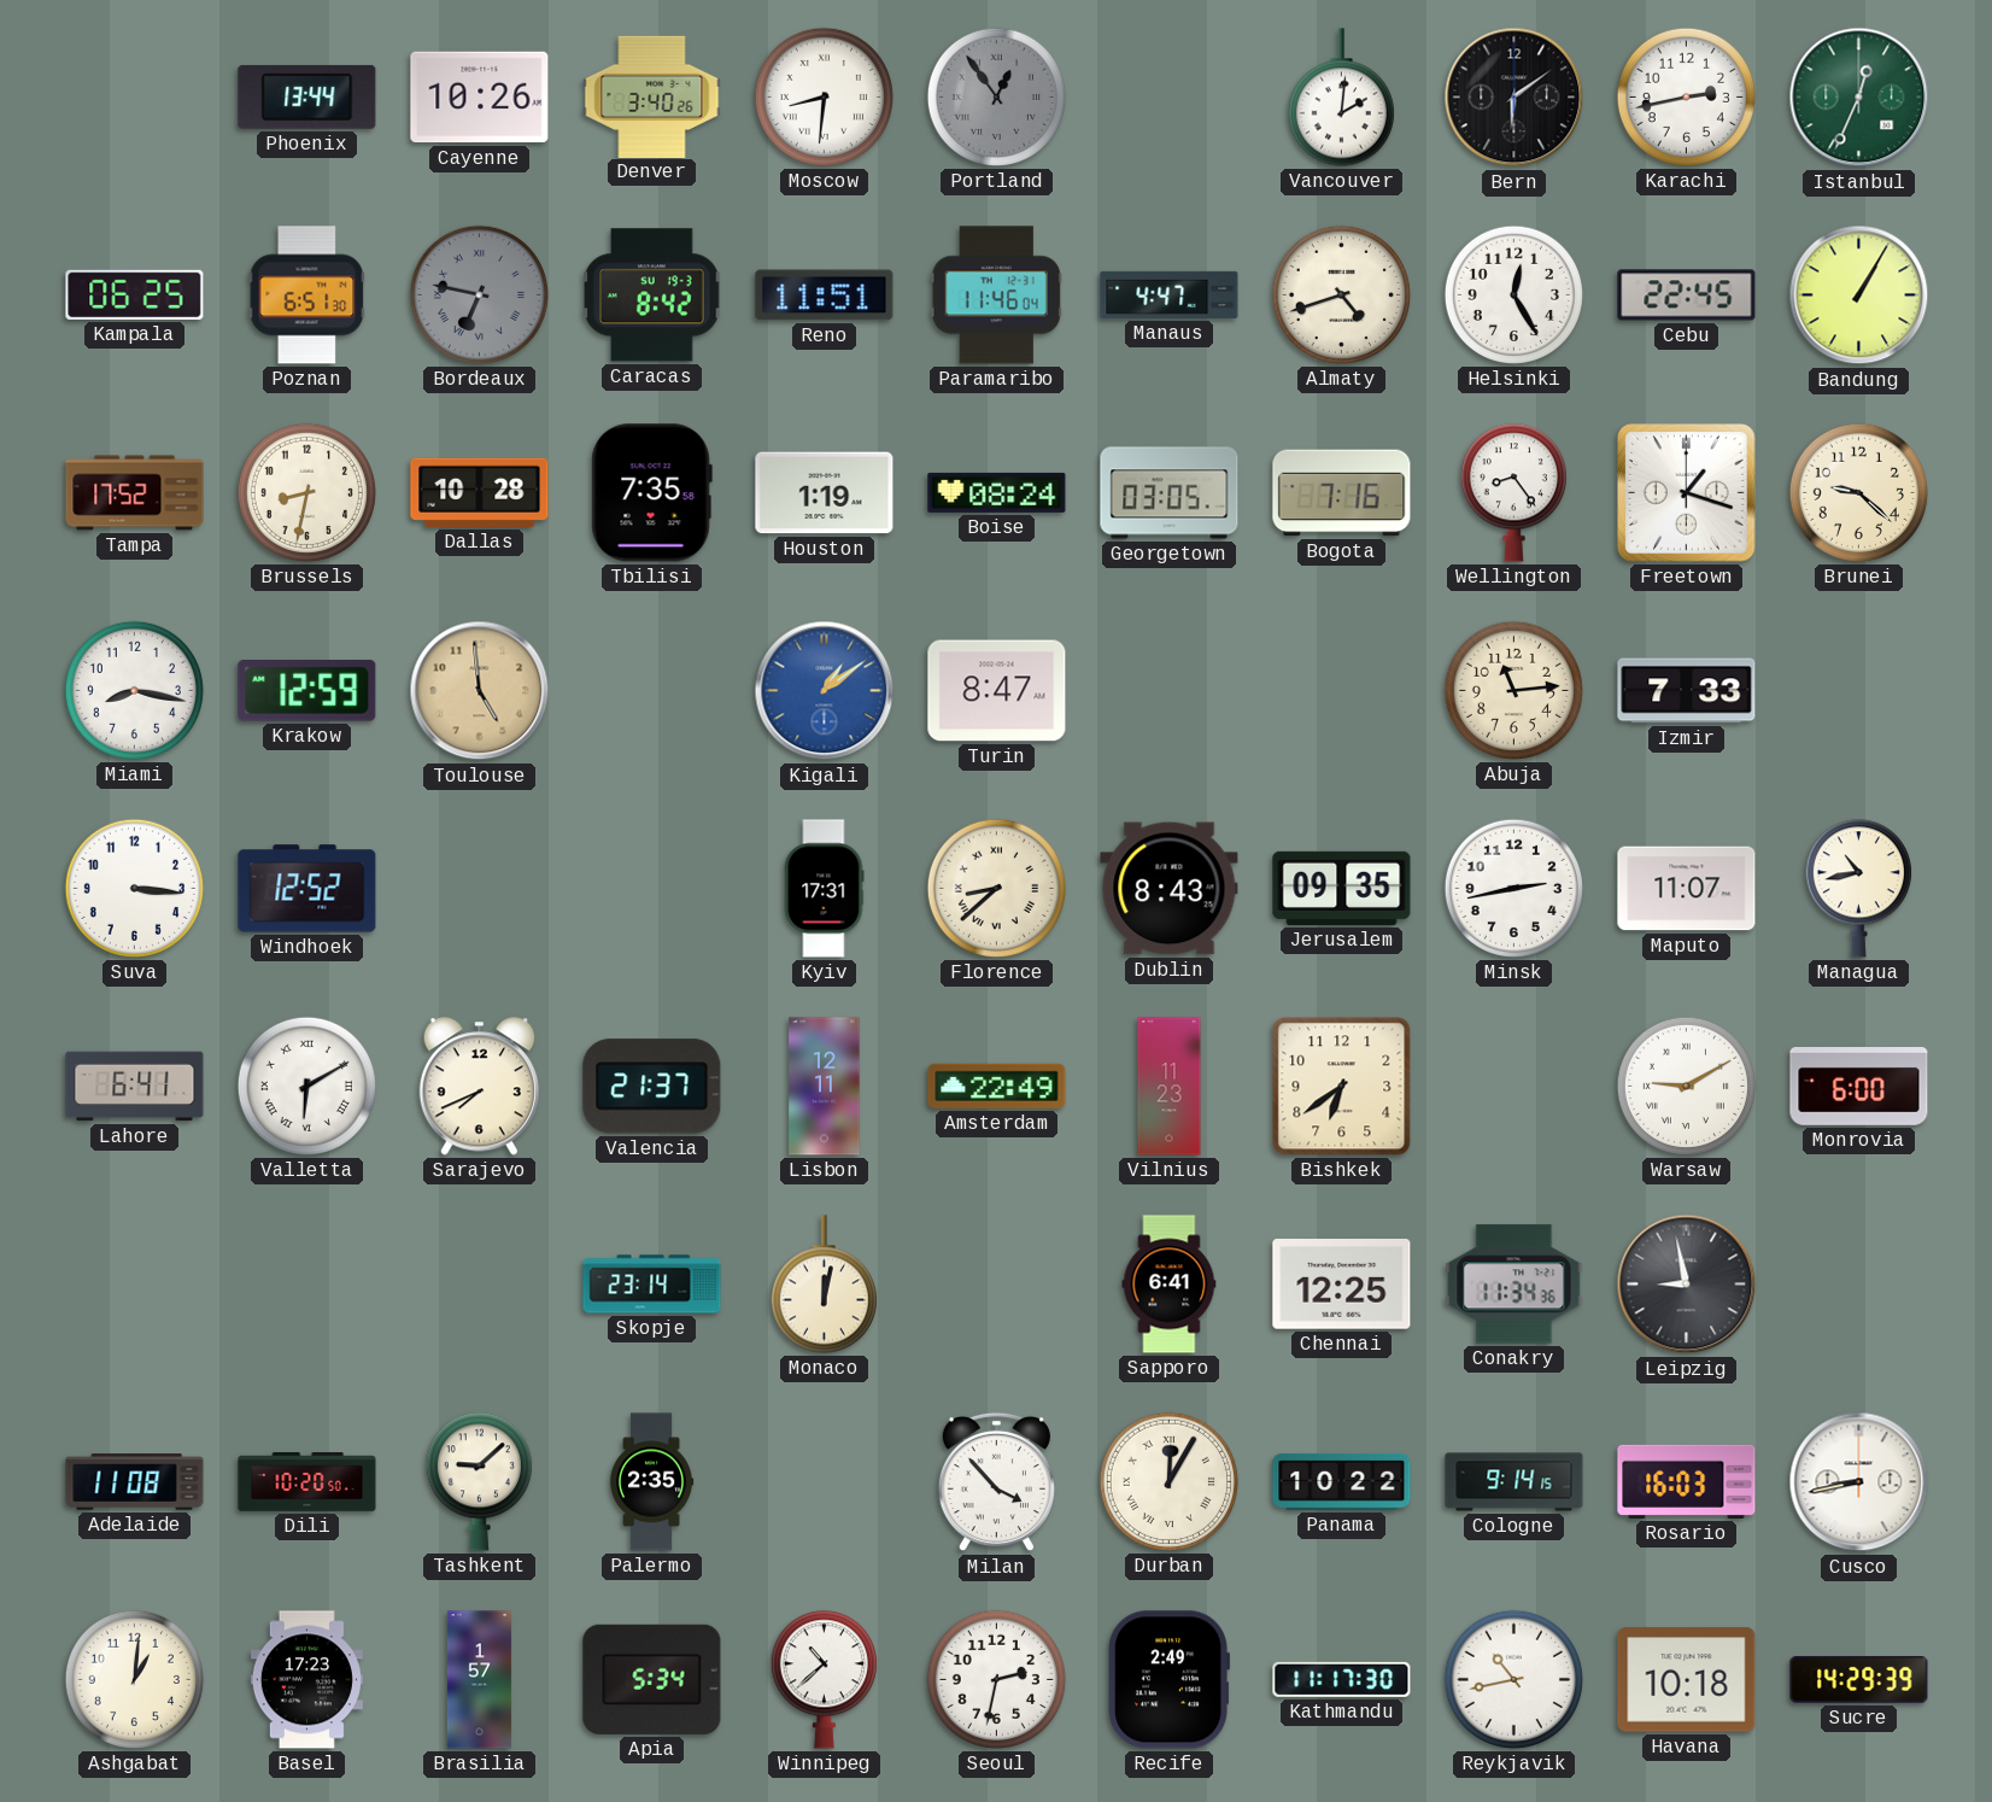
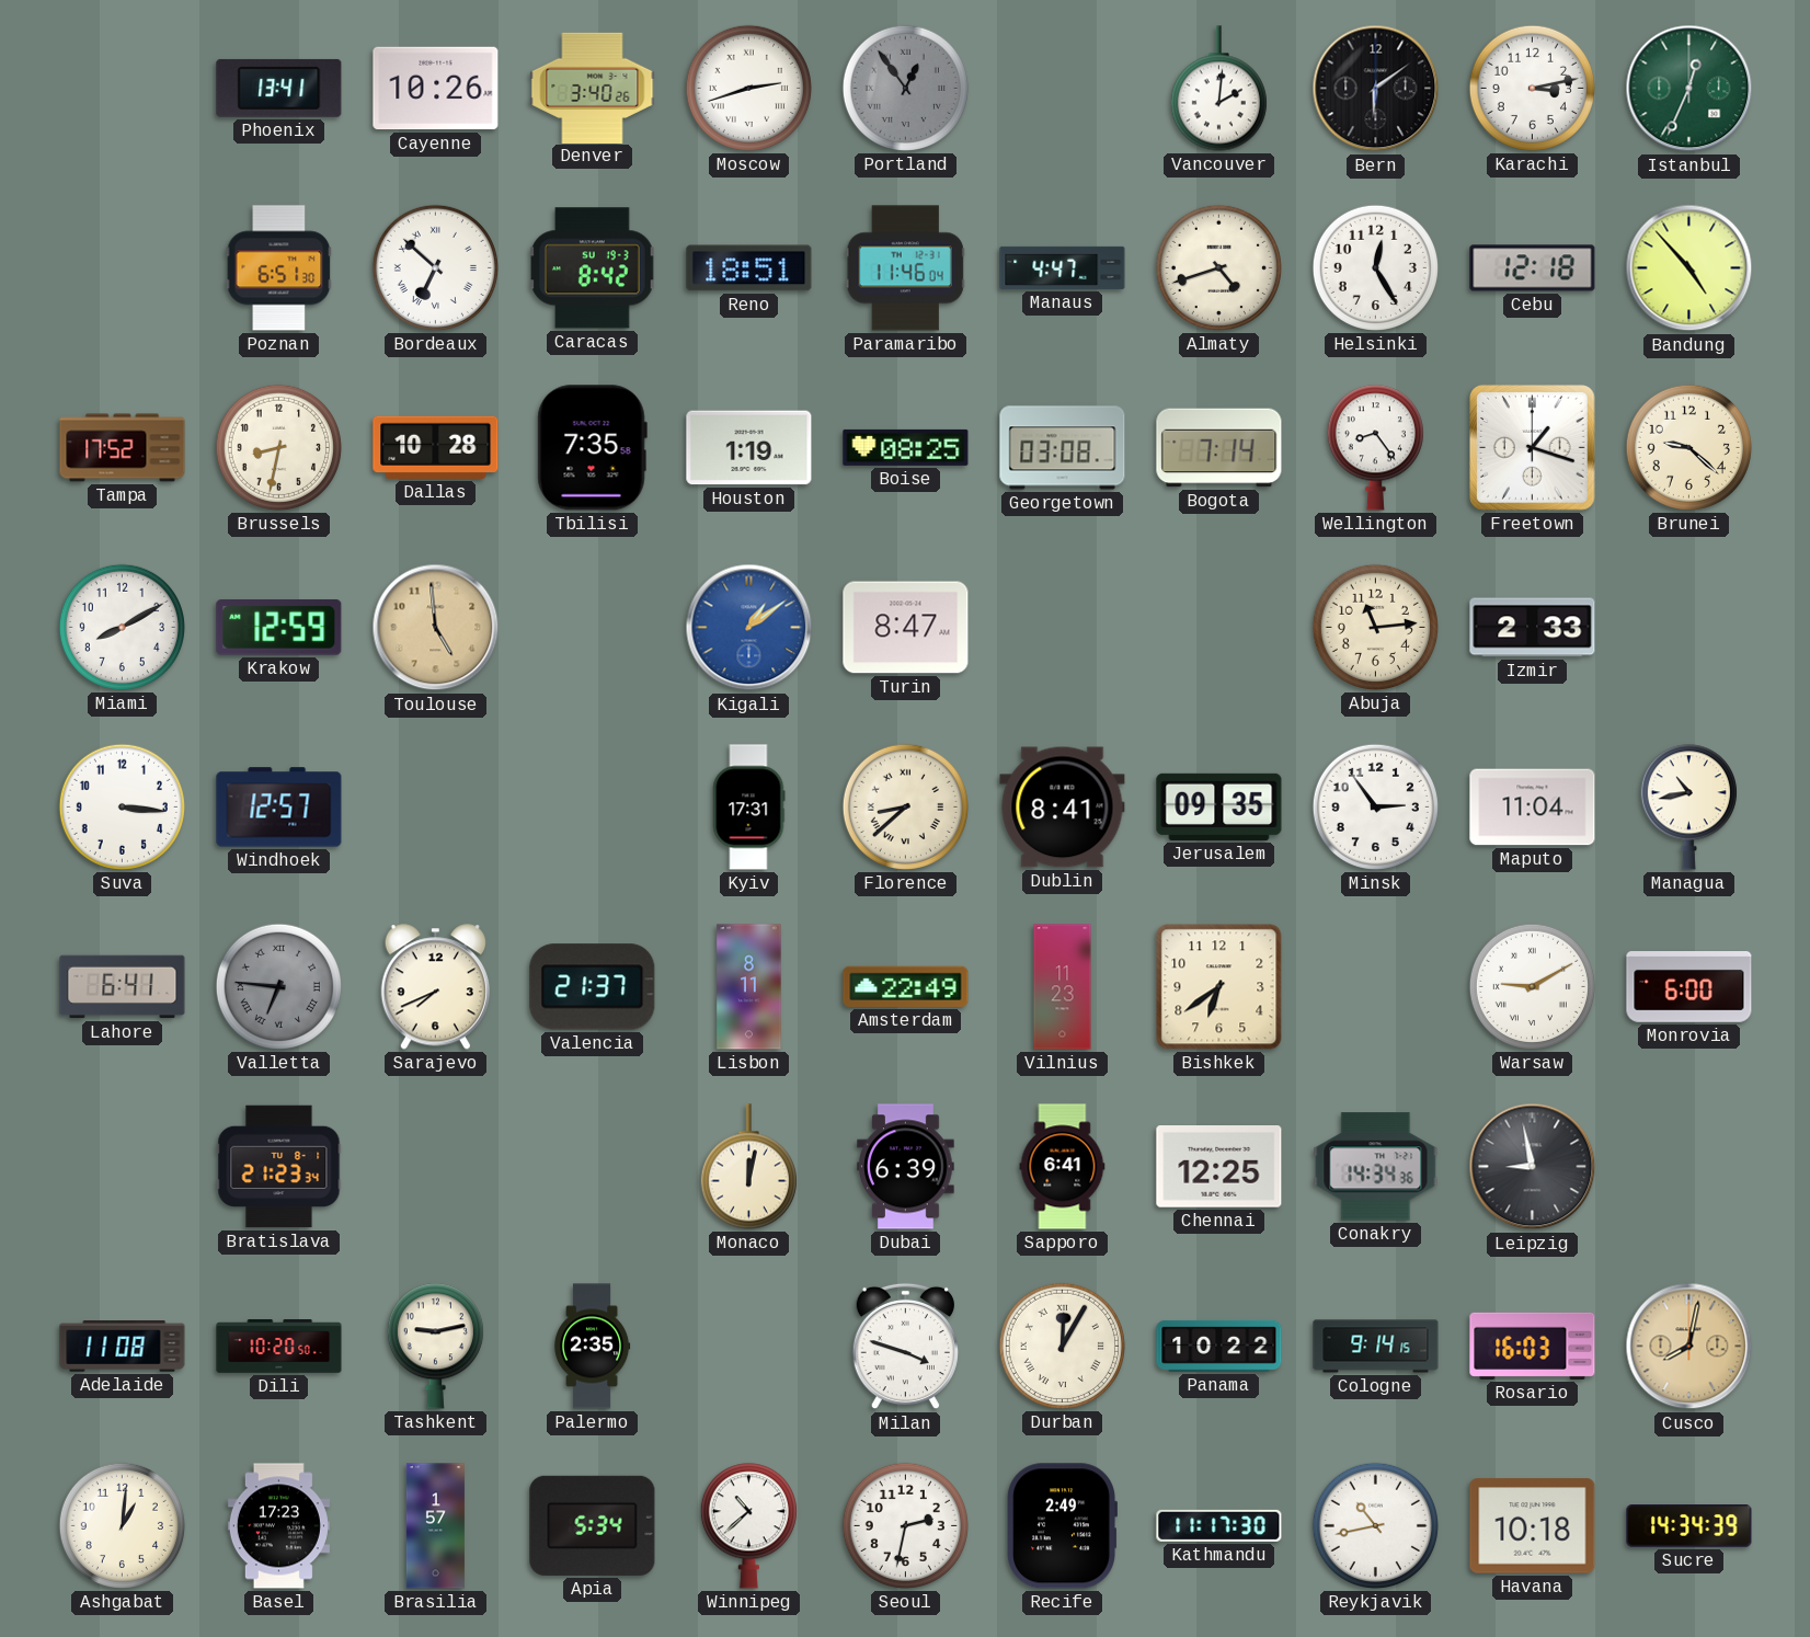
Phoenix: 13:44 -> 13:41 (279, 88)
Moscow: 8:31 -> 2:42 (748, 88)
Karachi: 2:43 -> 3:13 (1532, 88)
Kampala: 06:25 -> none (135, 294)
Bordeaux: 6:47 -> 6:52 (435, 267)
Bordeaux dial: grey -> white (435, 267)
Reno: 11:51 -> 18:51 (749, 268)
Cebu: 22:45 -> 12:18 (1533, 268)
Bandung: 1:05 -> 4:53 (1689, 268)
Boise: 08:24 -> 08:25 (906, 447)
Georgetown: 03:05 -> 03:08 (1063, 448)
Bogota: 7:16 -> 7:14 (1219, 448)
Miami: 8:17 -> 8:10 (122, 627)
Izmir: 7:33 -> 2:33 (1533, 628)
Windhoek: 12:52 -> 12:57 (279, 808)
Dublin: 8:43 -> 8:41 (1063, 808)
Minsk: 2:43 -> 2:54 (1375, 806)
Maputo: 11:07 -> 11:04 (1533, 808)
Valletta: 6:10 -> 6:46 (278, 986)
Valletta dial: white -> grey (278, 986)
Lisbon: 12:11 -> 8:11 (749, 987)
Bratislava: none -> 21:23 (279, 1167)
Skopje: 23:14 -> none (652, 1285)
Dubai: none -> 6:39 (906, 1167)
Conakry: 11:34 -> 14:34 (1376, 1167)
Tashkent: 9:08 -> 9:13 (435, 1347)
Milan: 3:53 -> 3:48 (905, 1347)
Cusco: 8:43 -> 8:02 (1689, 1347)
Cusco dial: white -> champagne (1689, 1347)
Sucre: 14:29 -> 14:34 (1689, 1526)
